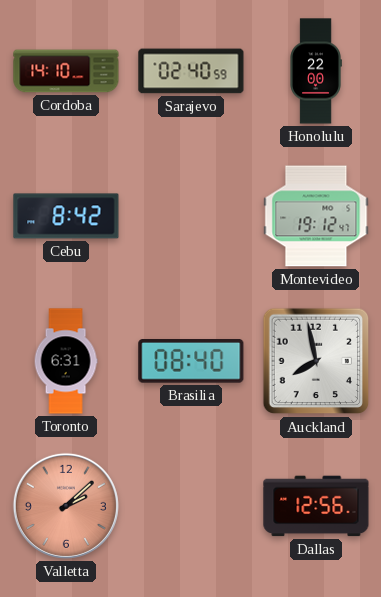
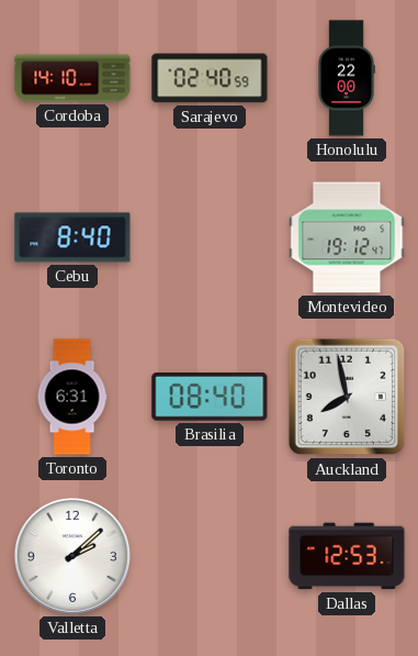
Cebu: 8:42 -> 8:40 (72, 237)
Valletta dial: salmon -> white (72, 556)
Dallas: 12:56 -> 12:53 (347, 556)
